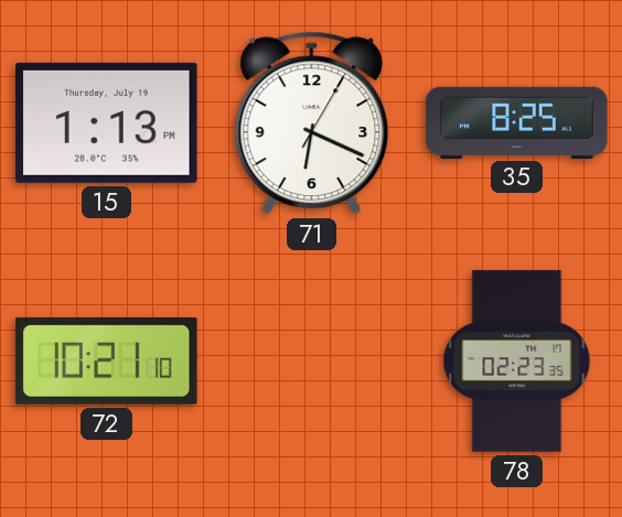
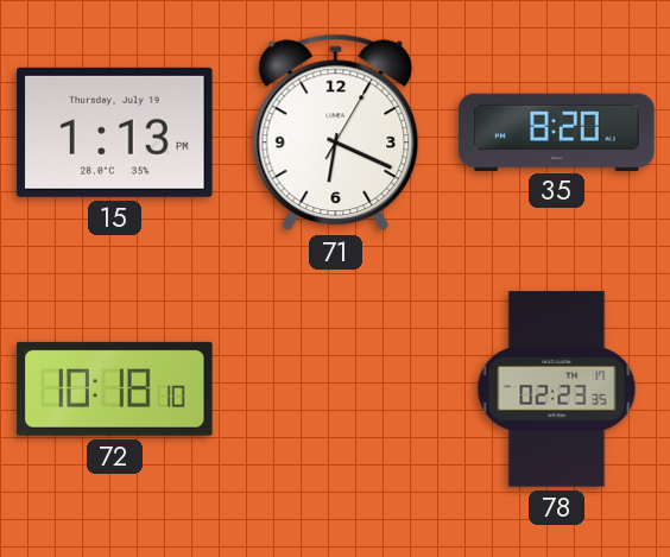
35: 8:25 -> 8:20 (557, 132)
72: 10:21 -> 10:18 (115, 388)
